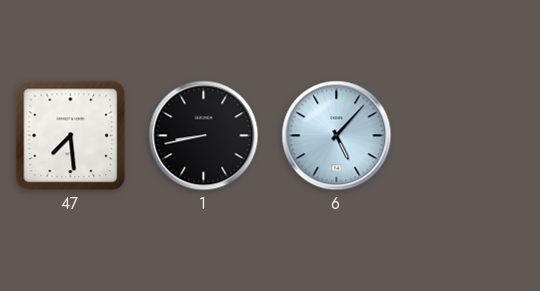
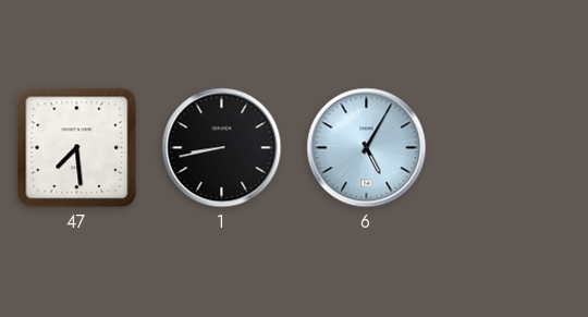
6: 5:07 -> 5:05 (367, 148)
